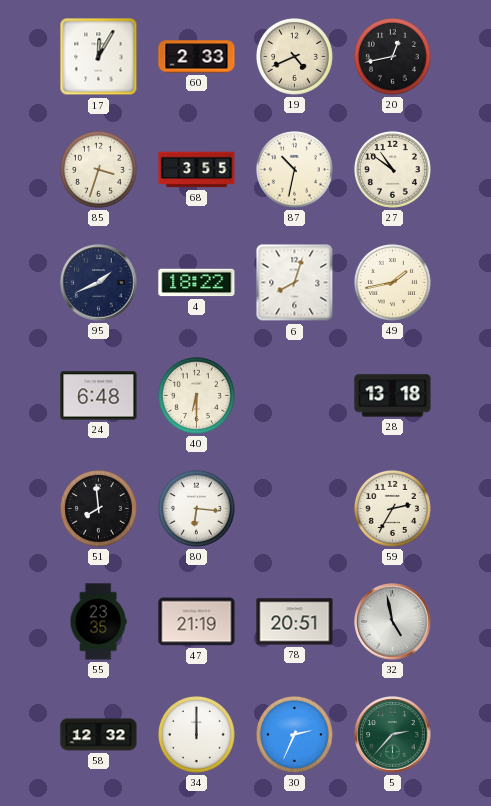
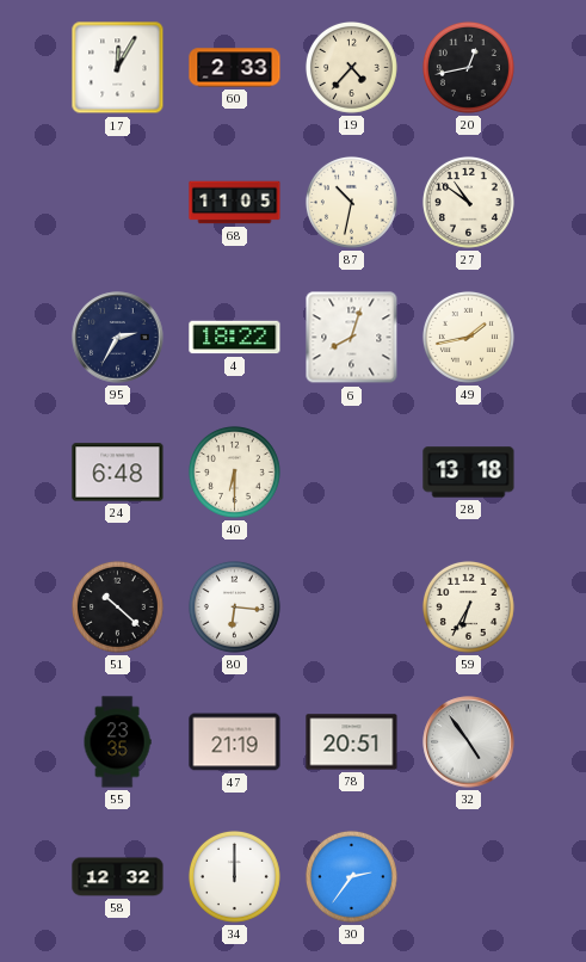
19: 4:41 -> 4:37 (351, 67)
85: 3:33 -> none (98, 169)
68: 3:55 -> 11:05 (235, 203)
95: 1:41 -> 2:35 (118, 338)
51: 7:59 -> 10:22 (117, 606)
59: 2:35 -> 6:35 (468, 606)
32: 4:58 -> 4:54 (469, 742)
30: 2:34 -> 2:36 (351, 876)
5: 2:37 -> none (393, 735)
